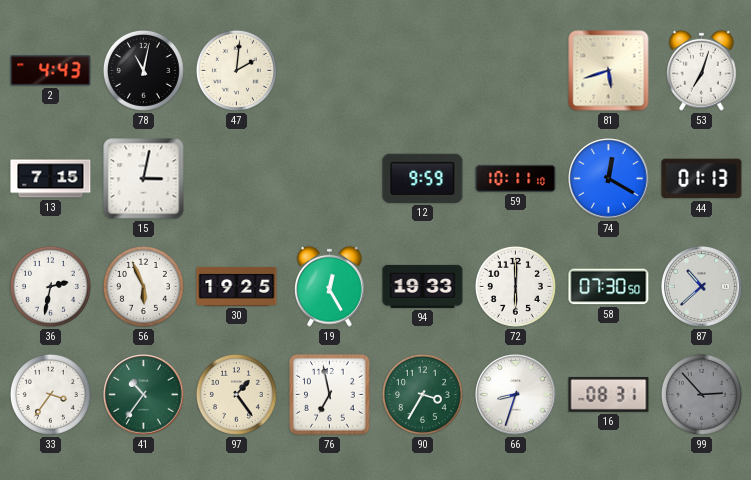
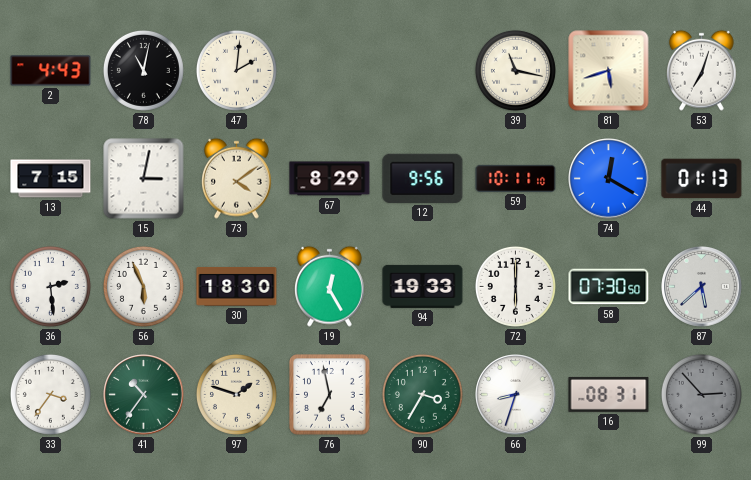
39: none -> 11:17 (515, 70)
73: none -> 4:09 (237, 178)
67: none -> 8:29 (330, 179)
12: 9:59 -> 9:56 (423, 178)
36: 2:32 -> 2:29 (50, 286)
30: 19:25 -> 18:30 (237, 286)
87: 10:38 -> 5:38 (702, 287)
97: 1:24 -> 1:48 (236, 394)
